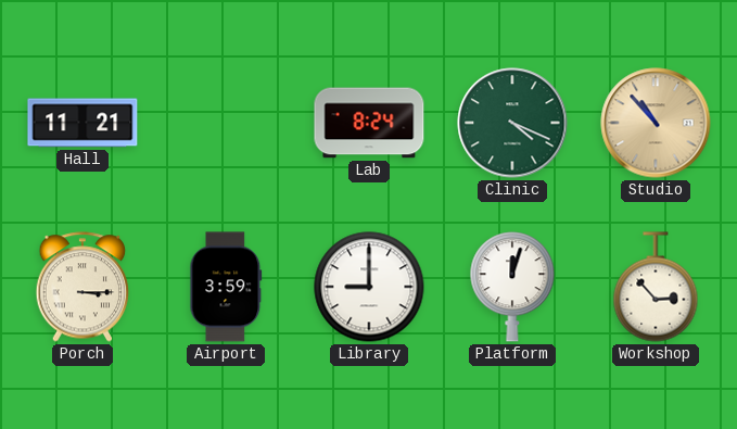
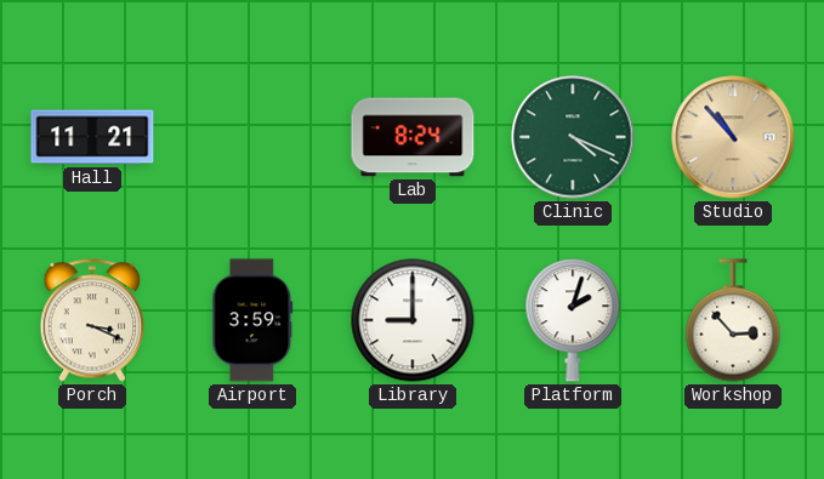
Porch: 3:15 -> 3:19 (92, 320)
Platform: 12:03 -> 2:03 (573, 320)
